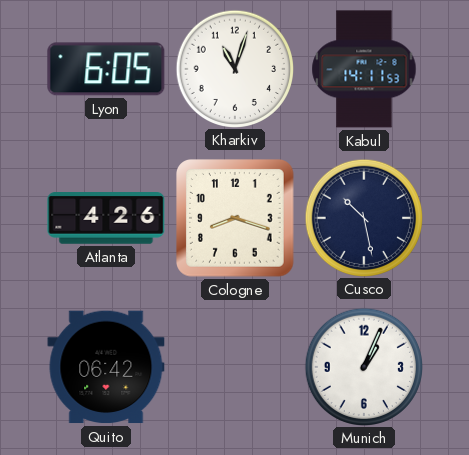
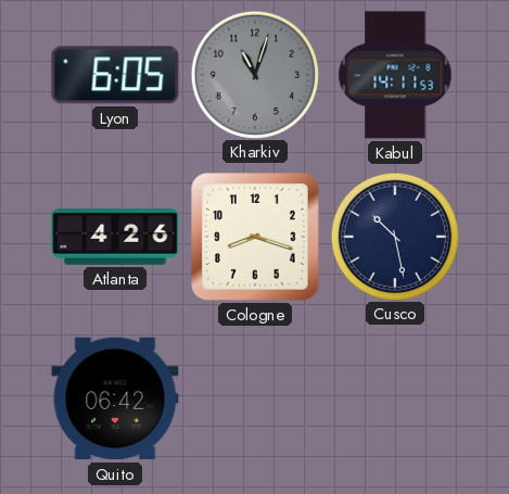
Kharkiv dial: white -> grey (254, 74)
Munich: 1:04 -> none (363, 366)
